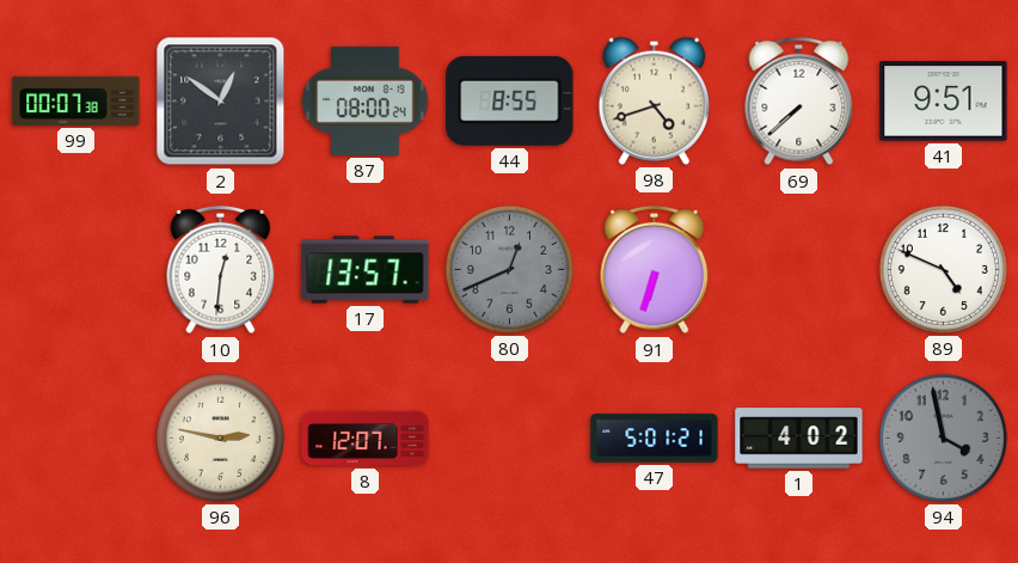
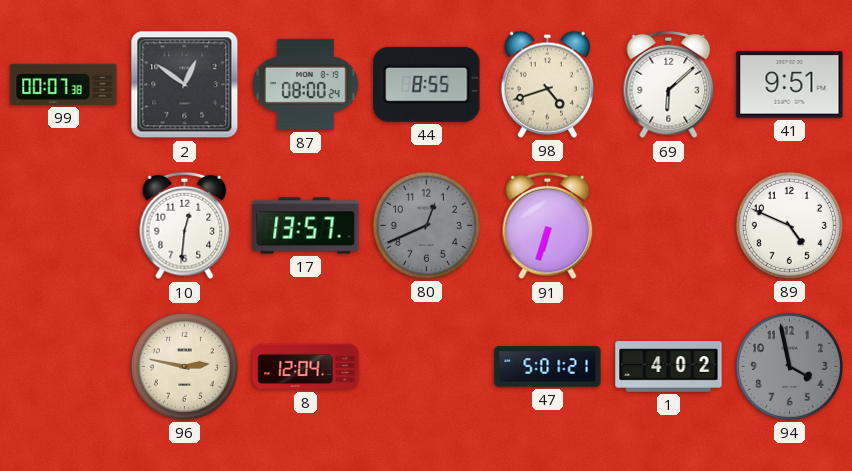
69: 7:38 -> 6:08 (669, 85)
8: 12:07 -> 12:04 (306, 367)
